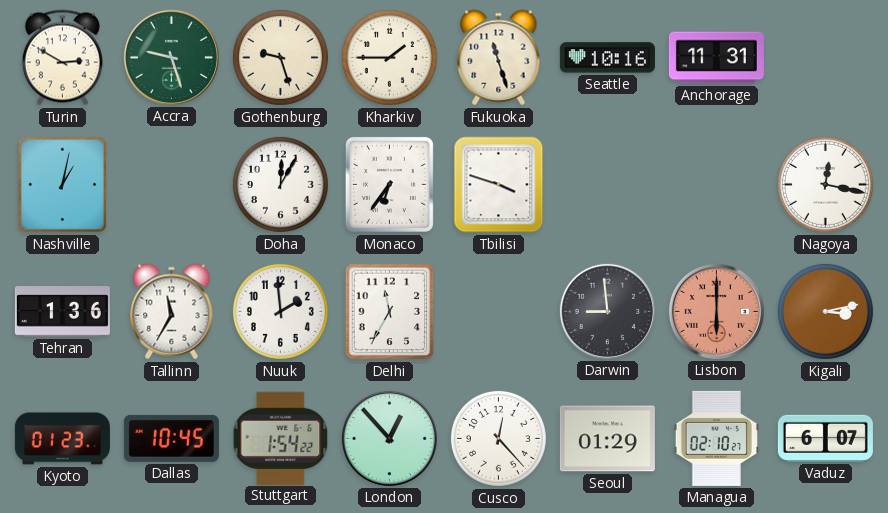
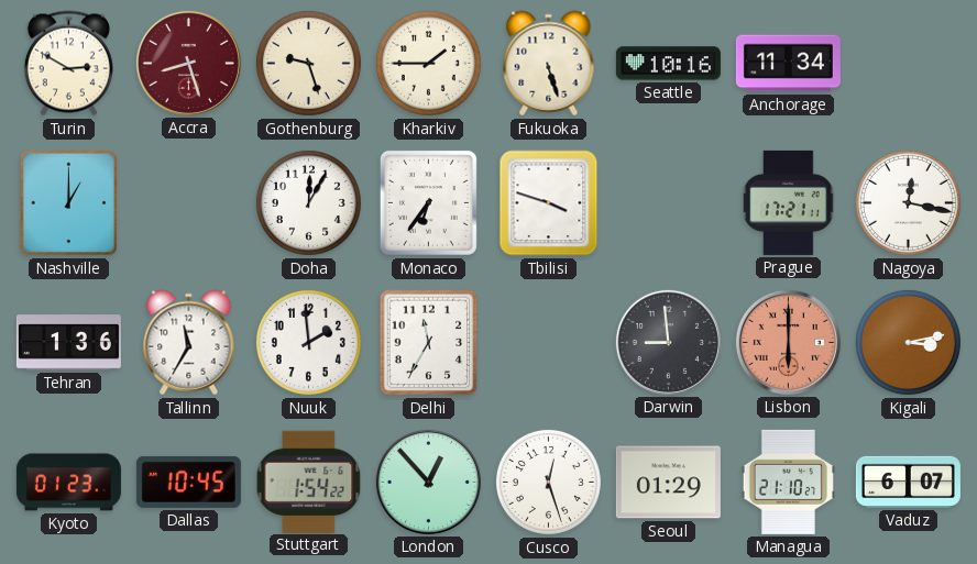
Accra: 9:27 -> 8:27 (188, 63)
Accra dial: green -> burgundy (188, 63)
Fukuoka: 11:27 -> 5:27 (549, 64)
Anchorage: 11:31 -> 11:34 (788, 64)
Nashville: 1:02 -> 1:00 (69, 203)
Prague: none -> 17:21 (789, 202)
Cusco: 12:23 -> 12:27 (548, 482)
Managua: 02:10 -> 21:10 (788, 482)
